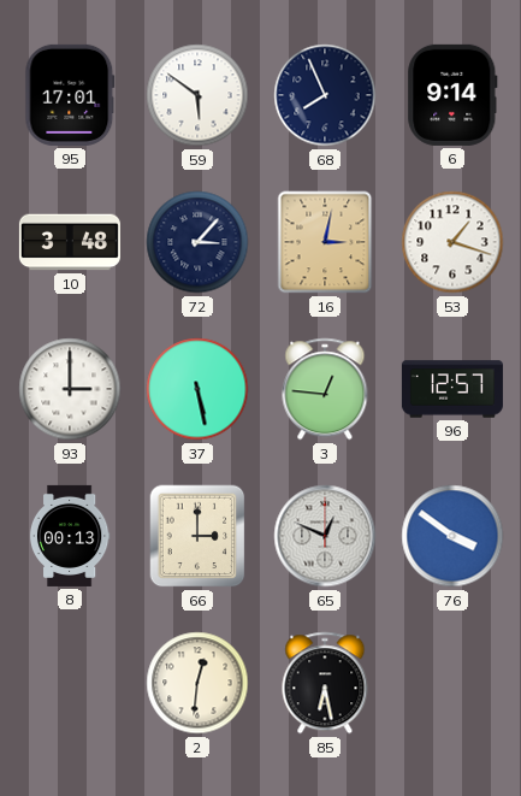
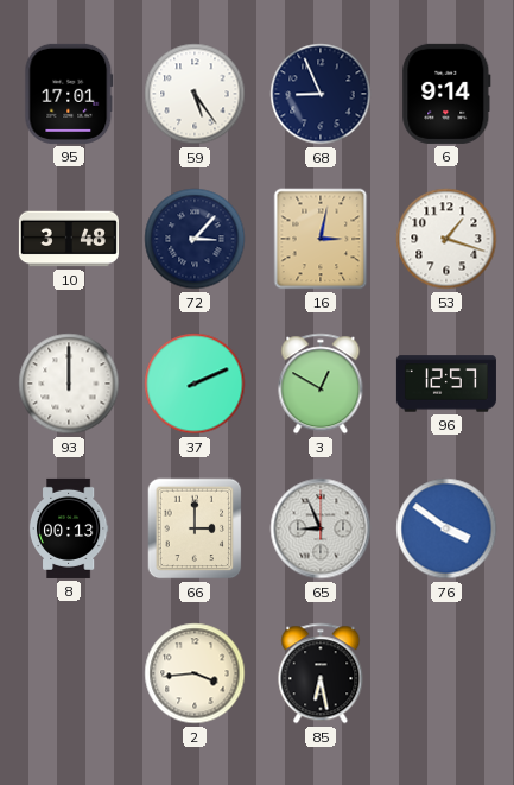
59: 5:51 -> 5:24 (195, 94)
68: 7:56 -> 8:56 (321, 94)
93: 3:00 -> 12:00 (69, 384)
37: 5:28 -> 2:11 (195, 384)
3: 12:46 -> 12:50 (321, 384)
65: 12:49 -> 8:56 (321, 528)
2: 12:31 -> 3:44 (195, 673)
